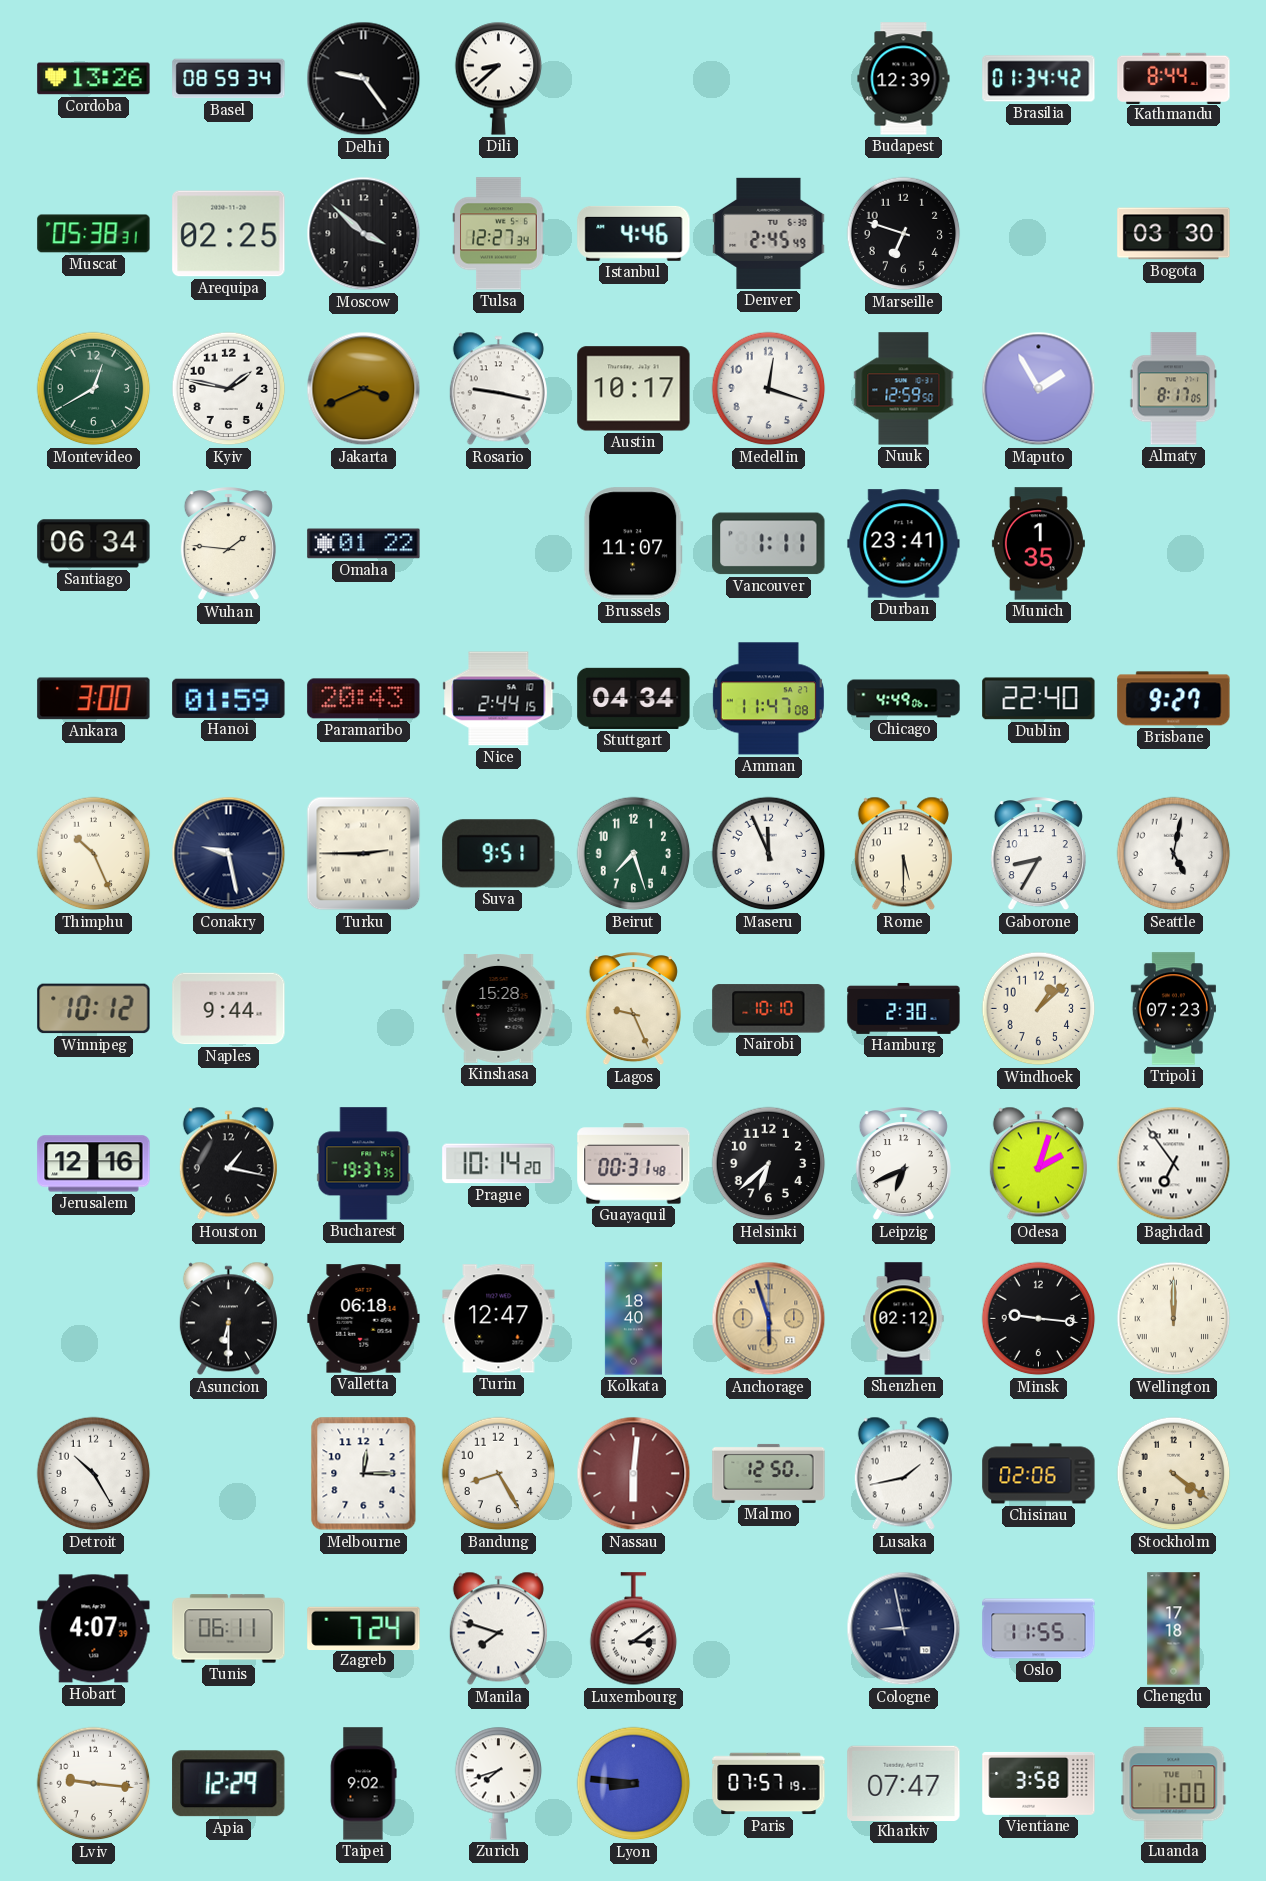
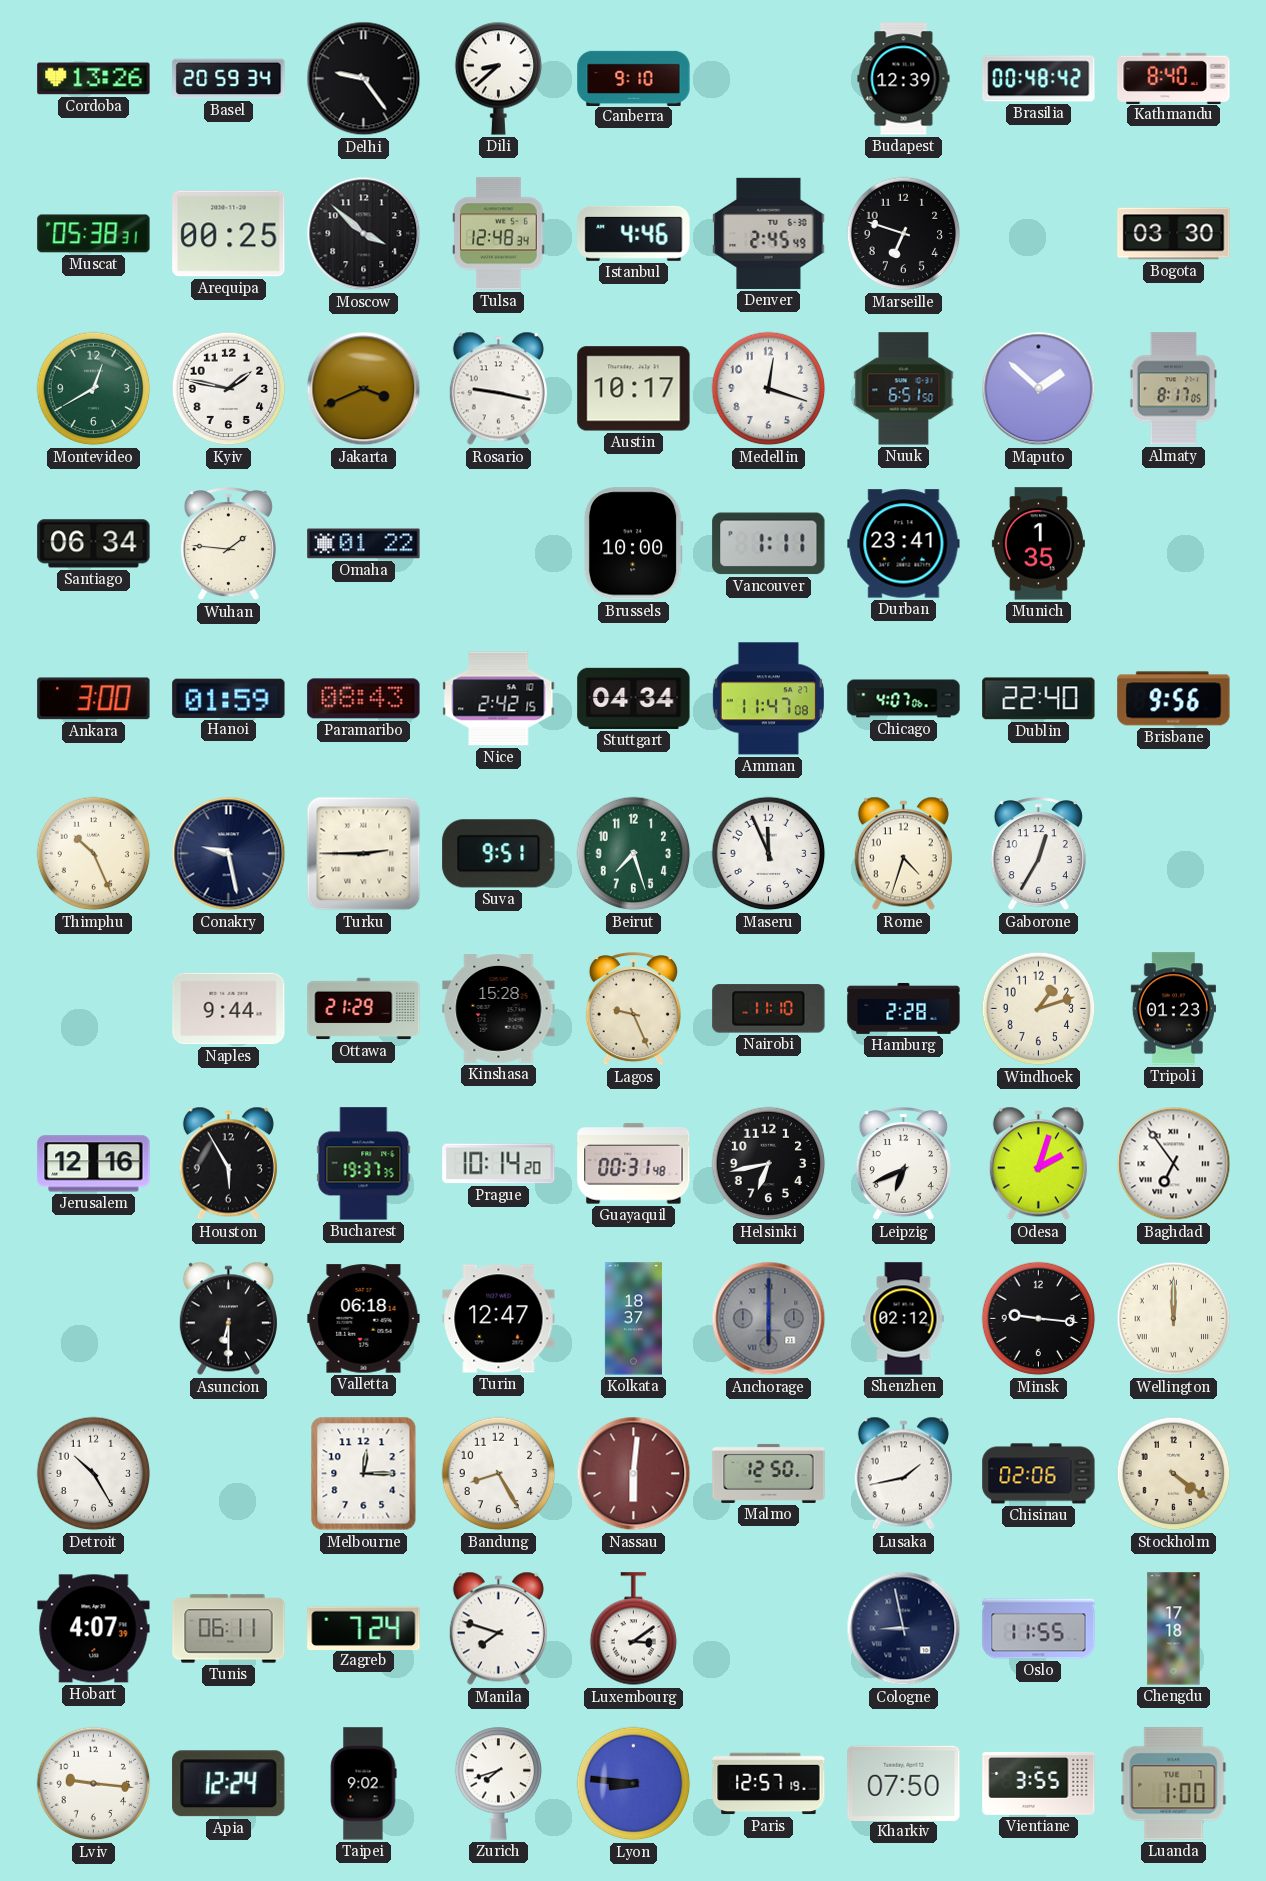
Basel: 08:59 -> 20:59 (229, 79)
Canberra: none -> 9:10 (634, 78)
Brasilia: 01:34 -> 00:48 (1039, 79)
Kathmandu: 8:44 -> 8:40 (1174, 78)
Arequipa: 02:25 -> 00:25 (229, 234)
Tulsa: 12:27 -> 12:48 (499, 234)
Nuuk: 12:59 -> 6:51 (904, 389)
Maputo: 1:55 -> 1:52 (1039, 389)
Brussels: 11:07 -> 10:00 (633, 544)
Paramaribo: 20:43 -> 08:43 (364, 699)
Nice: 2:44 -> 2:42 (499, 699)
Chicago: 4:49 -> 4:07 (904, 699)
Brisbane: 9:27 -> 9:56 (1174, 699)
Rome: 5:30 -> 4:33 (903, 854)
Gaborone: 8:35 -> 12:35 (1038, 854)
Seattle: 5:02 -> none (1174, 854)
Winnipeg: 10:12 -> none (94, 1009)
Ottawa: none -> 21:29 (364, 1009)
Nairobi: 10:10 -> 11:10 (769, 1009)
Hamburg: 2:30 -> 2:28 (904, 1008)
Windhoek: 1:08 -> 1:12 (1039, 1009)
Tripoli: 07:23 -> 01:23 (1173, 1009)
Houston: 1:17 -> 5:55 (228, 1164)
Helsinki: 6:38 -> 6:43 (769, 1164)
Kolkata: 18:40 -> 18:37 (633, 1319)
Anchorage: 5:57 -> 6:00 (769, 1319)
Anchorage dial: champagne -> grey (769, 1319)
Apia: 12:29 -> 12:24 (229, 1784)
Paris: 07:57 -> 12:57 (769, 1784)
Kharkiv: 07:47 -> 07:50 (904, 1783)
Vientiane: 3:58 -> 3:55 (1039, 1783)
